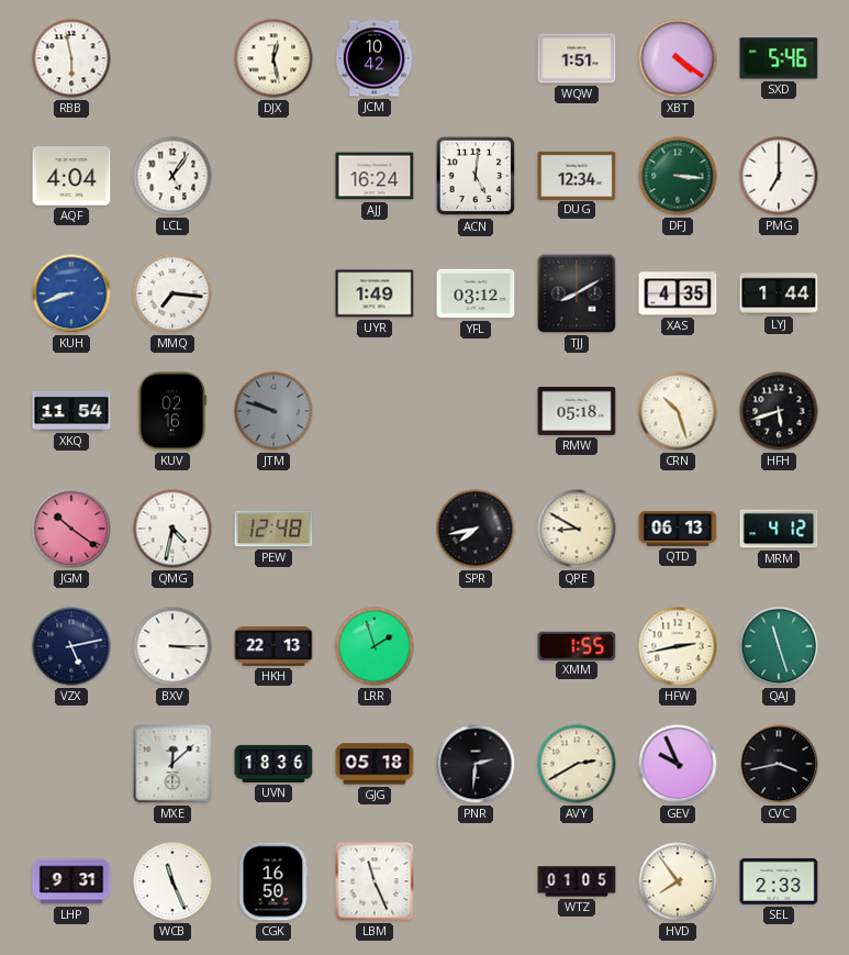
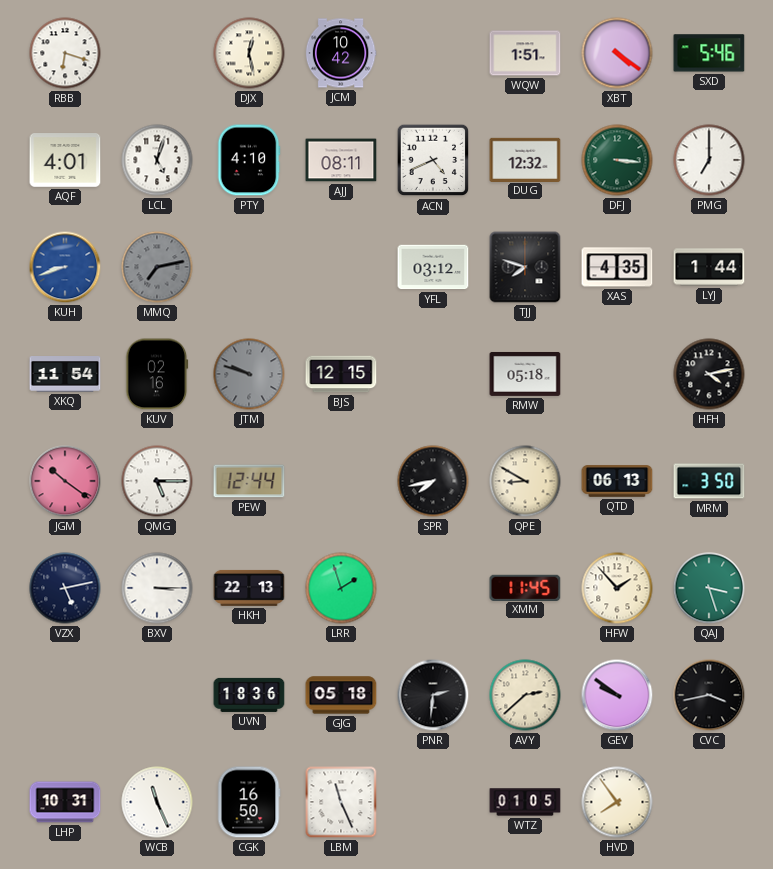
RBB: 5:58 -> 6:18 (65, 53)
AQF: 4:04 -> 4:01 (65, 160)
LCL: 5:06 -> 5:03 (157, 160)
PTY: none -> 4:10 (249, 160)
AJJ: 16:24 -> 08:11 (341, 160)
ACN: 5:01 -> 4:41 (433, 160)
DUG: 12:34 -> 12:32 (525, 159)
MMQ: 7:16 -> 7:13 (157, 267)
MMQ dial: white -> grey (157, 267)
UYR: 1:49 -> none (375, 293)
TJJ: 8:10 -> 7:48 (525, 267)
BJS: none -> 12:15 (341, 374)
CRN: 10:27 -> none (678, 411)
HFH: 5:42 -> 4:13 (709, 374)
QMG: 4:32 -> 5:15 (157, 481)
PEW: 12:48 -> 12:44 (249, 481)
MRM: 4:12 -> 3:50 (709, 481)
XMM: 1:55 -> 11:45 (525, 587)
HFW: 2:43 -> 1:53 (617, 588)
QAJ: 11:27 -> 3:27 (709, 588)
MXE: 12:08 -> none (172, 764)
AVY: 2:40 -> 2:38 (525, 695)
GEV: 9:56 -> 9:51 (617, 695)
LHP: 9:31 -> 10:31 (65, 802)
SEL: 2:33 -> none (779, 881)
